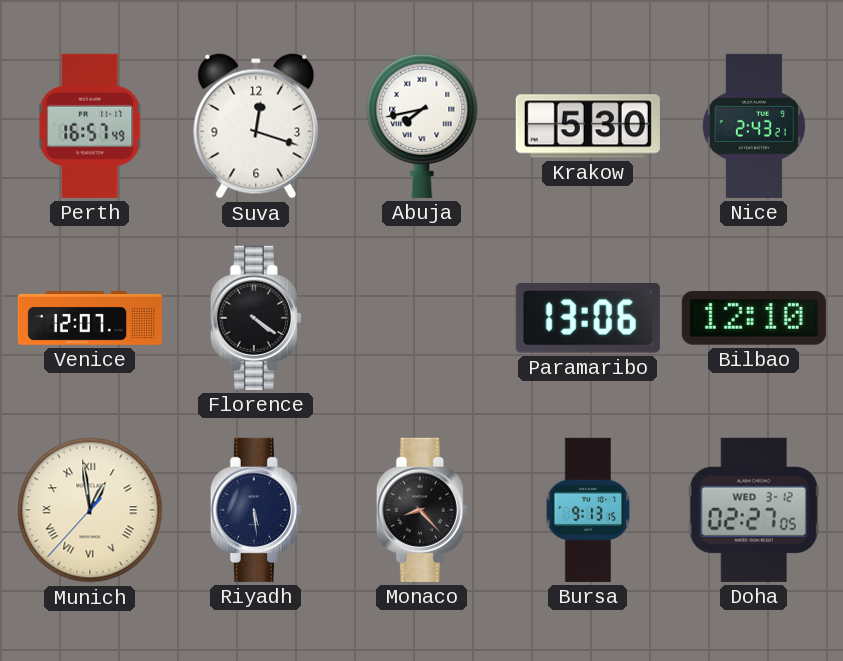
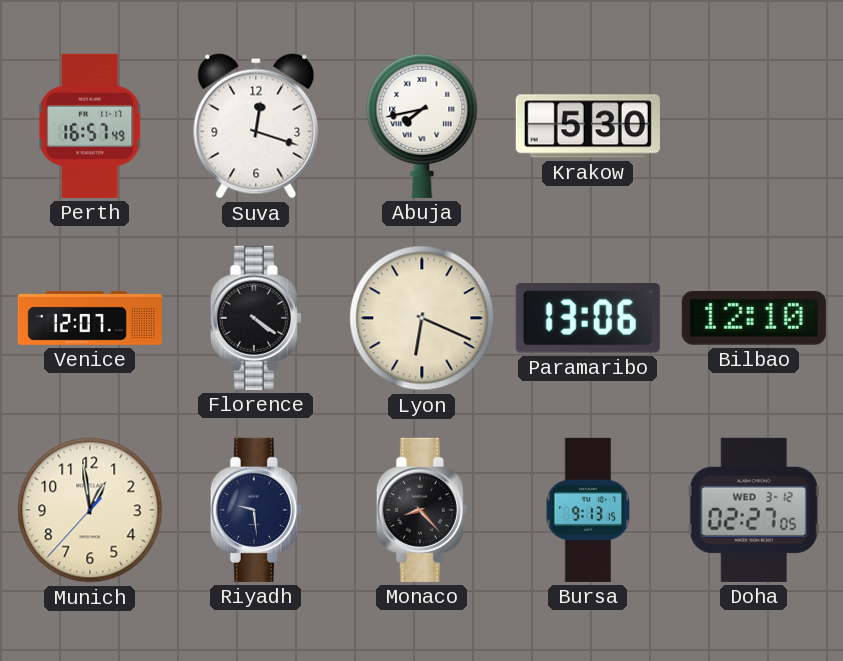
Nice: 2:43 -> none (754, 126)
Lyon: none -> 6:19 (422, 318)
Munich numerals: Roman -> Arabic (90, 510)
Riyadh: 5:29 -> 9:29 (256, 510)
